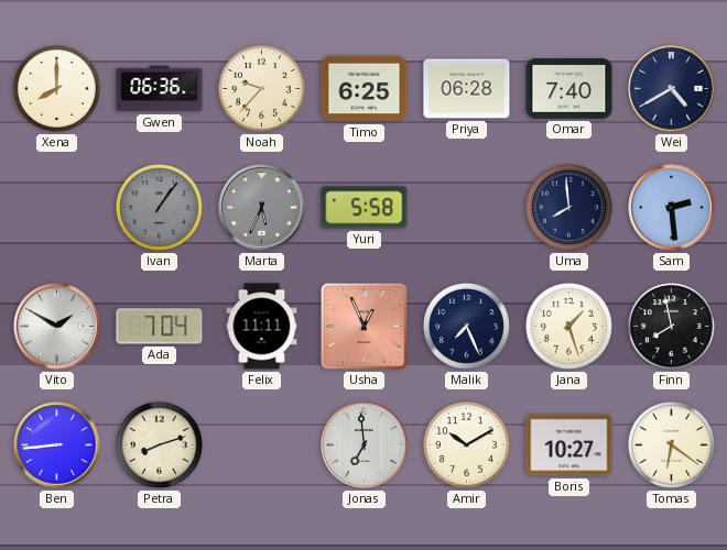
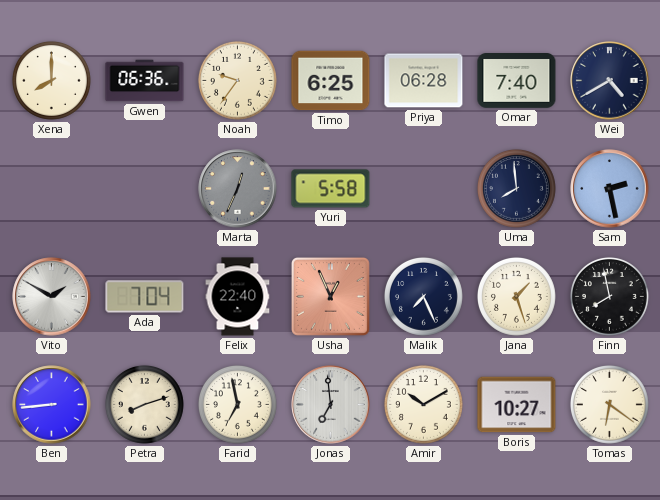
Noah: 9:37 -> 9:36 (237, 80)
Ivan: 1:06 -> none (159, 207)
Marta: 5:34 -> 12:34 (238, 189)
Sam: 2:29 -> 2:28 (610, 189)
Felix: 11:11 -> 22:40 (238, 297)
Farid: none -> 6:58 (237, 404)
